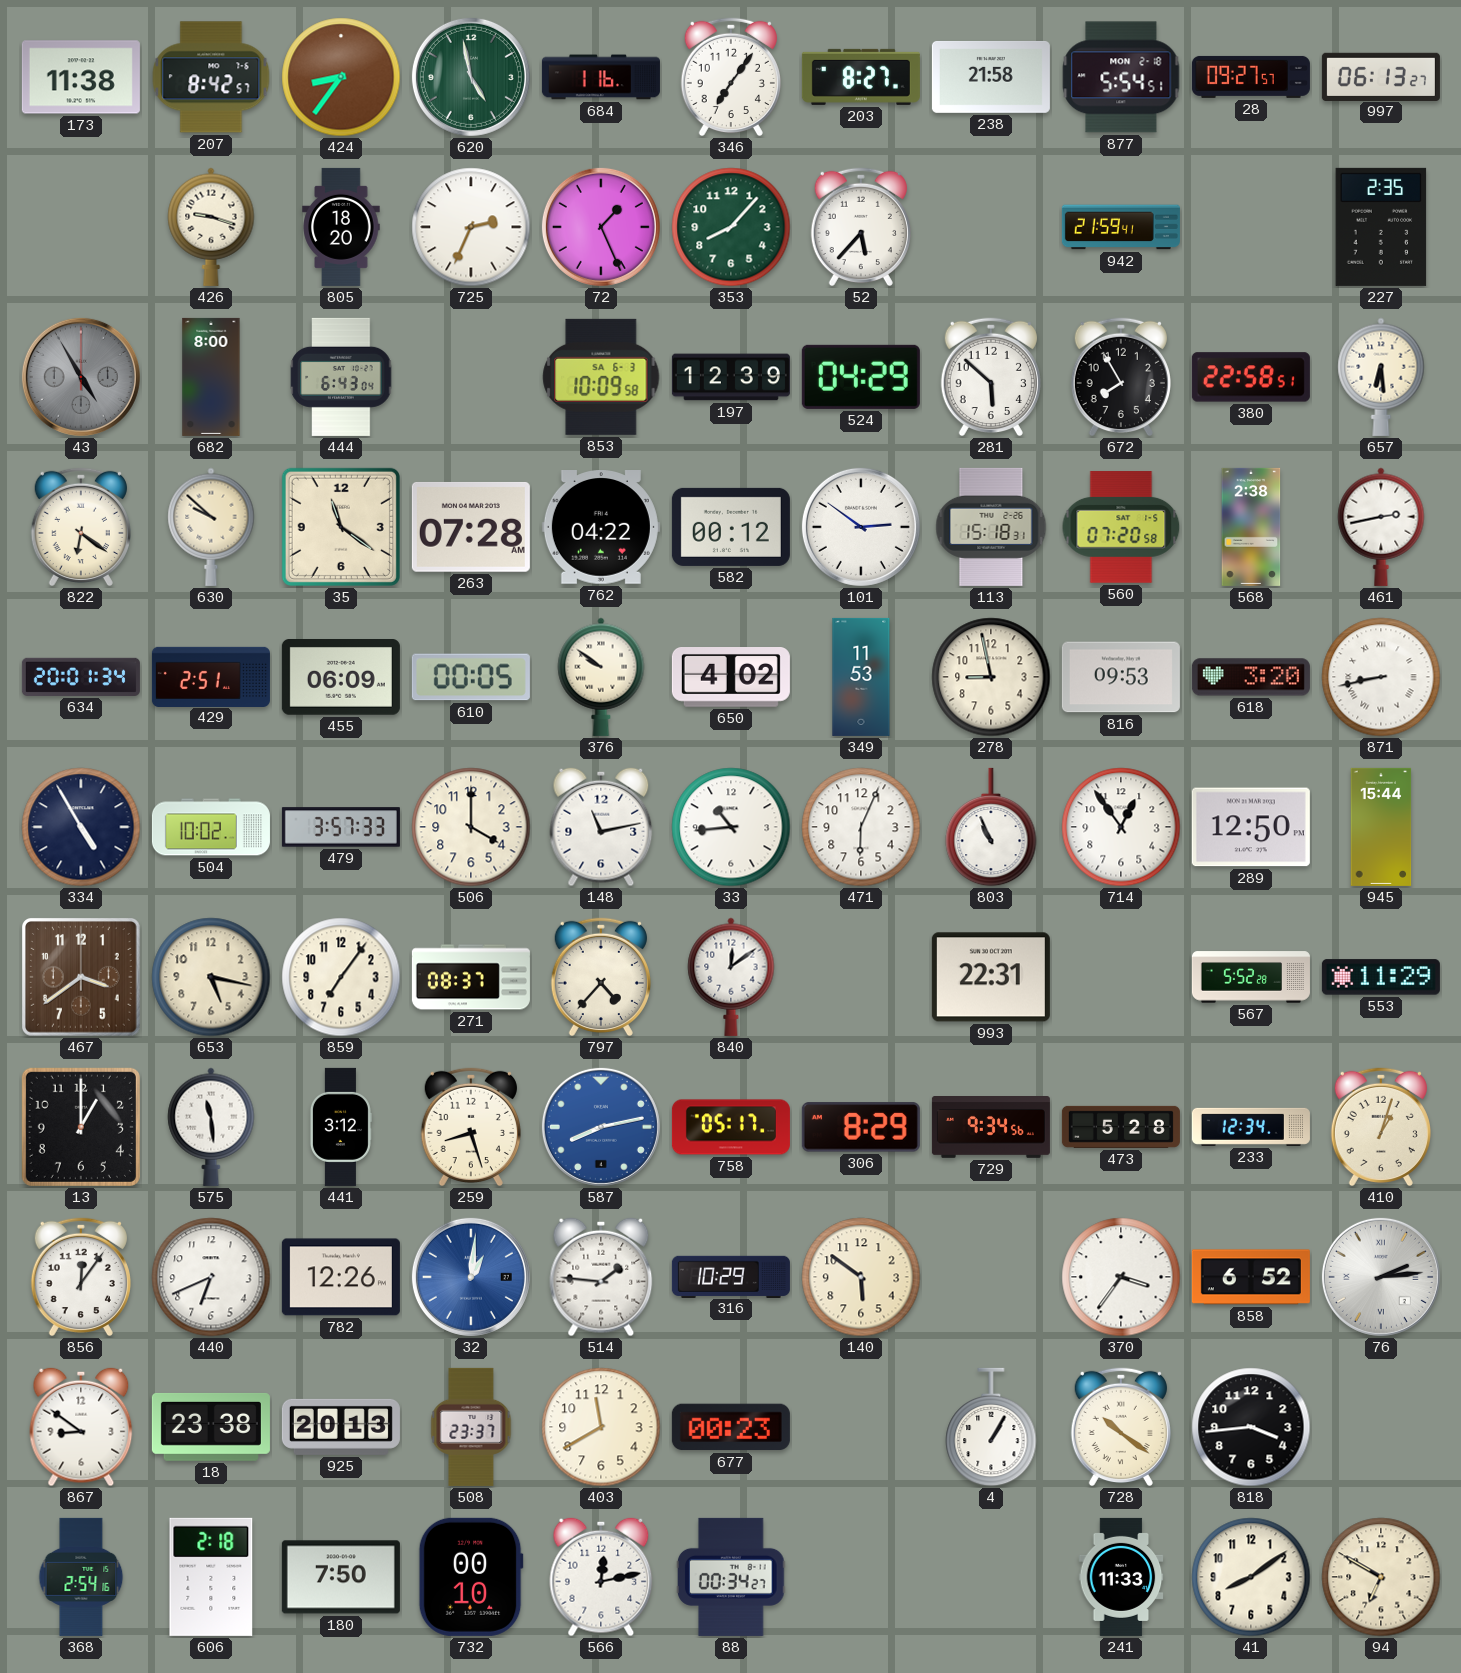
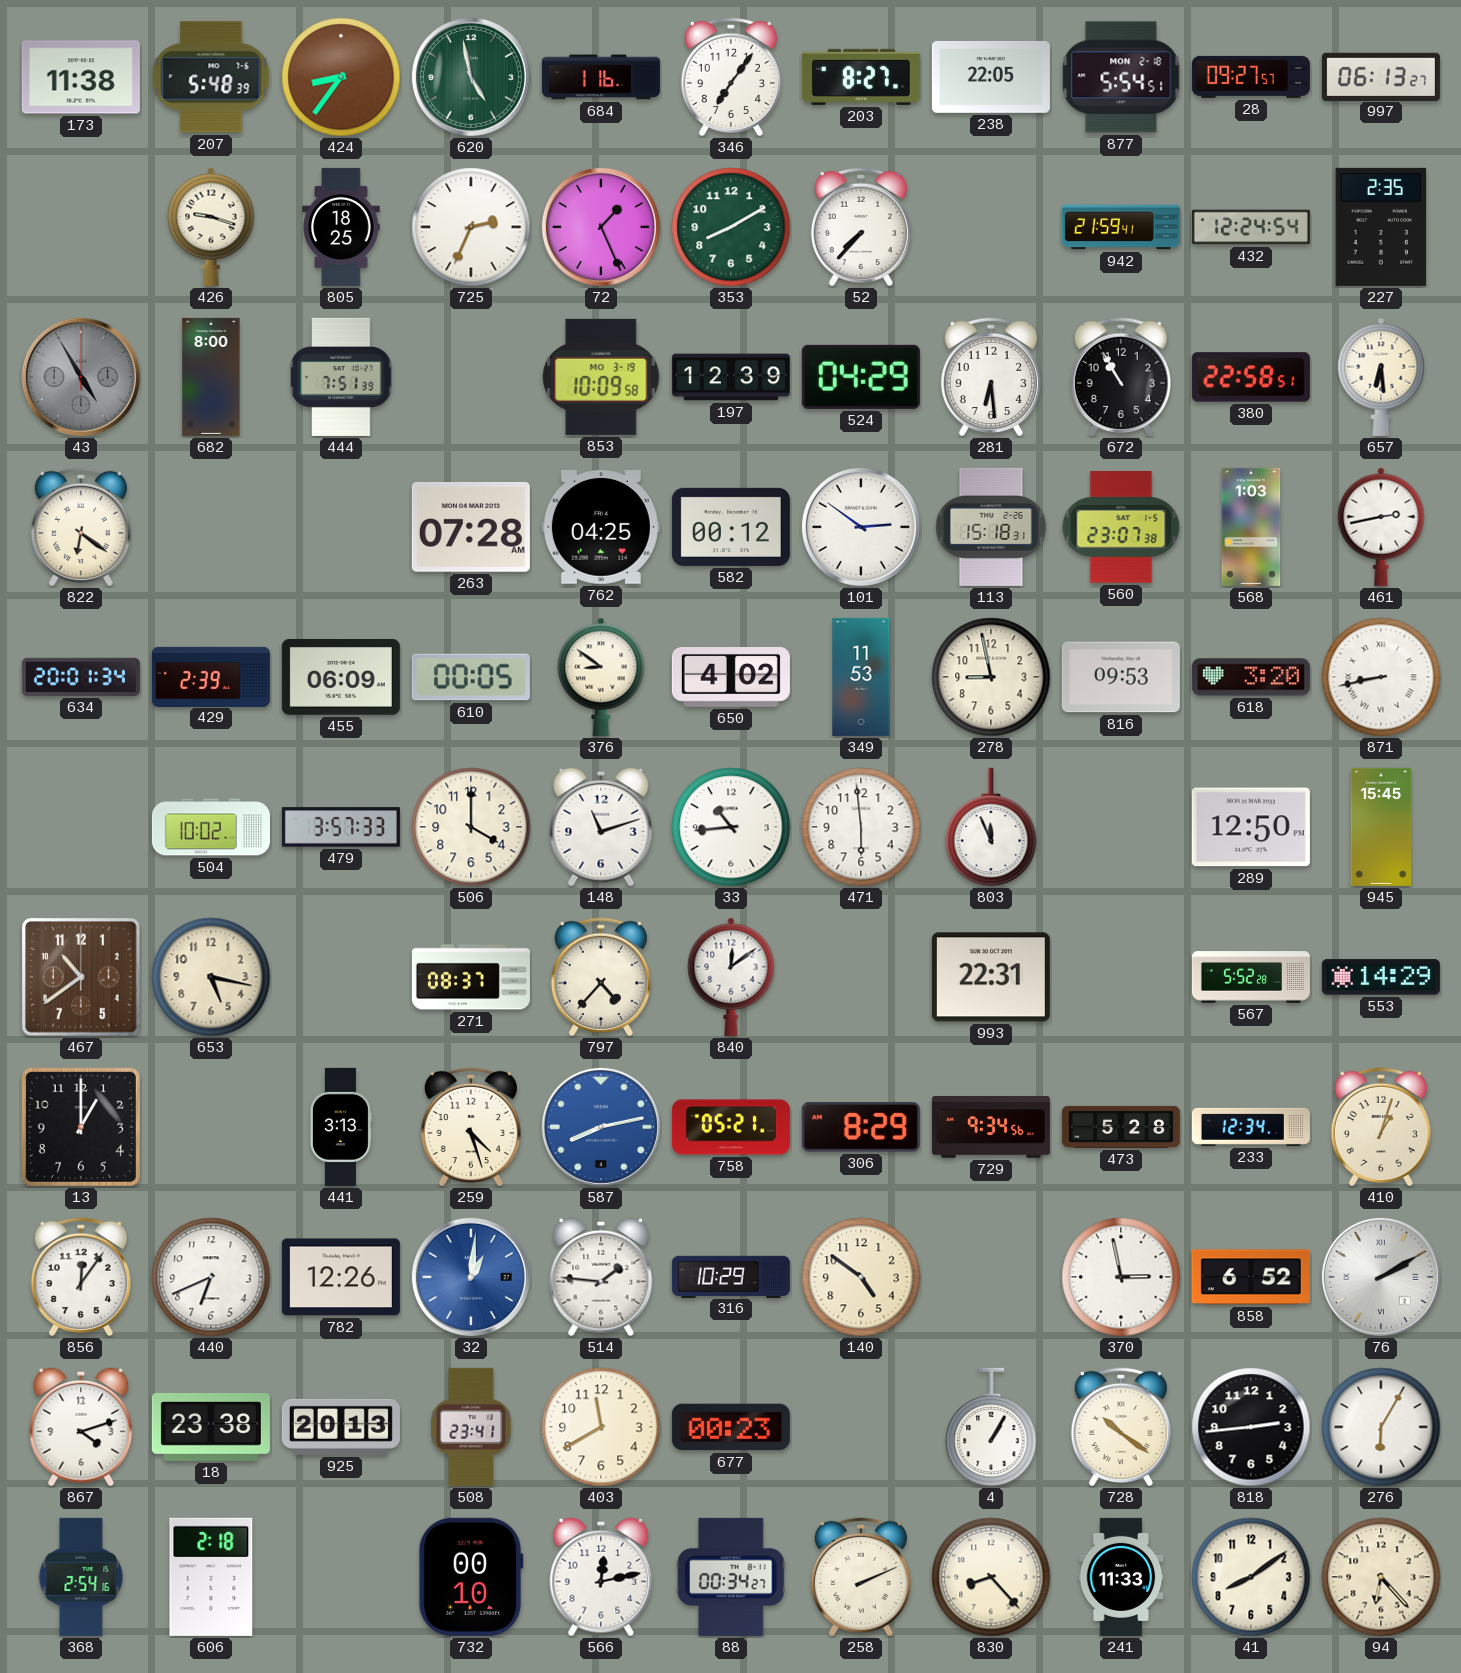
207: 8:42 -> 5:48 (211, 77)
238: 21:58 -> 22:05 (991, 77)
805: 18:20 -> 18:25 (341, 227)
353: 8:07 -> 8:10 (731, 227)
52: 5:37 -> 7:37 (861, 227)
432: none -> 12:24 (1251, 227)
444: 6:43 -> 7:51 (341, 377)
853 date: SA 6-3 -> MO 3-19 (601, 377)
281: 5:52 -> 6:29 (991, 377)
672: 7:55 -> 10:55 (1121, 377)
630: 9:52 -> none (211, 527)
35: 11:21 -> none (341, 527)
762: 04:22 -> 04:25 (601, 528)
560: 07:20 -> 23:07 (1121, 527)
568: 2:38 -> 1:03 (1251, 527)
429: 2:51 -> 2:39 (211, 676)
376: 9:51 -> 8:51 (601, 677)
334: 4:55 -> none (81, 827)
148: 11:13 -> 11:12 (601, 827)
471: 6:04 -> 5:59 (861, 827)
803: 10:56 -> 11:56 (991, 827)
714: 12:54 -> none (1121, 827)
945: 15:44 -> 15:45 (1381, 827)
467: 3:39 -> 10:39 (82, 978)
859: 7:06 -> none (341, 977)
553: 11:29 -> 14:29 (1381, 977)
575: 11:29 -> none (211, 1127)
441: 3:12 -> 3:13 (340, 1127)
259: 8:27 -> 4:27 (471, 1127)
758: 05:17 -> 05:21 (731, 1127)
140: 5:51 -> 4:51 (861, 1277)
370: 3:36 -> 2:58 (1121, 1277)
76: 2:14 -> 2:10 (1381, 1277)
867: 8:51 -> 4:12 (81, 1427)
508: 23:37 -> 23:41 (471, 1427)
818: 3:44 -> 2:44 (1251, 1427)
276: none -> 6:05 (1381, 1427)
180: 7:50 -> none (341, 1577)
258: none -> 2:11 (861, 1577)
830: none -> 8:23 (991, 1577)
94: 6:50 -> 6:23 (1381, 1577)
